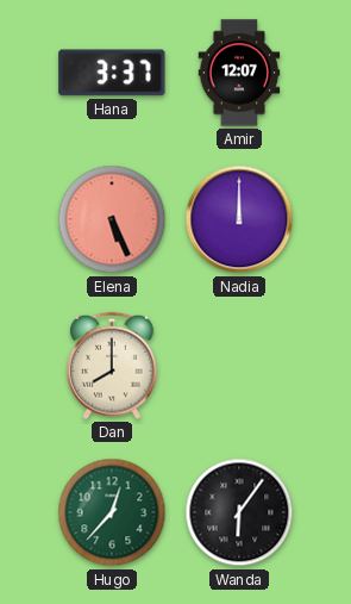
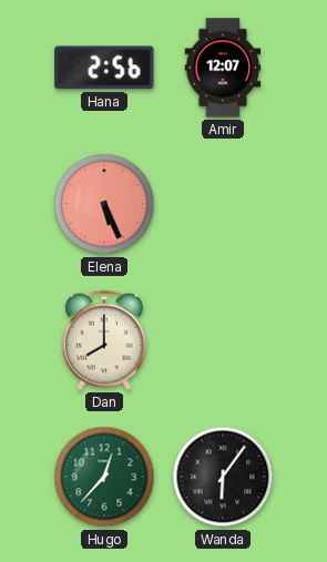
Hana: 3:37 -> 2:56 (104, 68)
Nadia: 12:00 -> none (239, 219)
